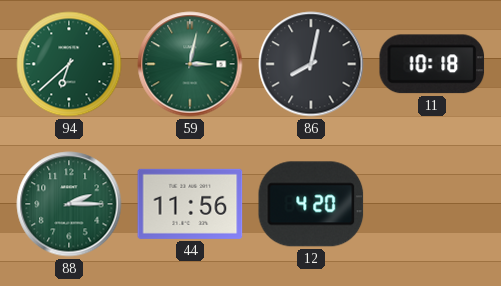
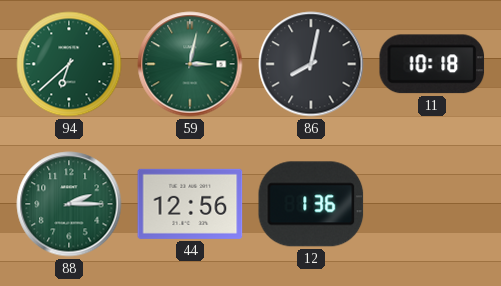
44: 11:56 -> 12:56 (190, 204)
12: 4:20 -> 1:36 (311, 204)
